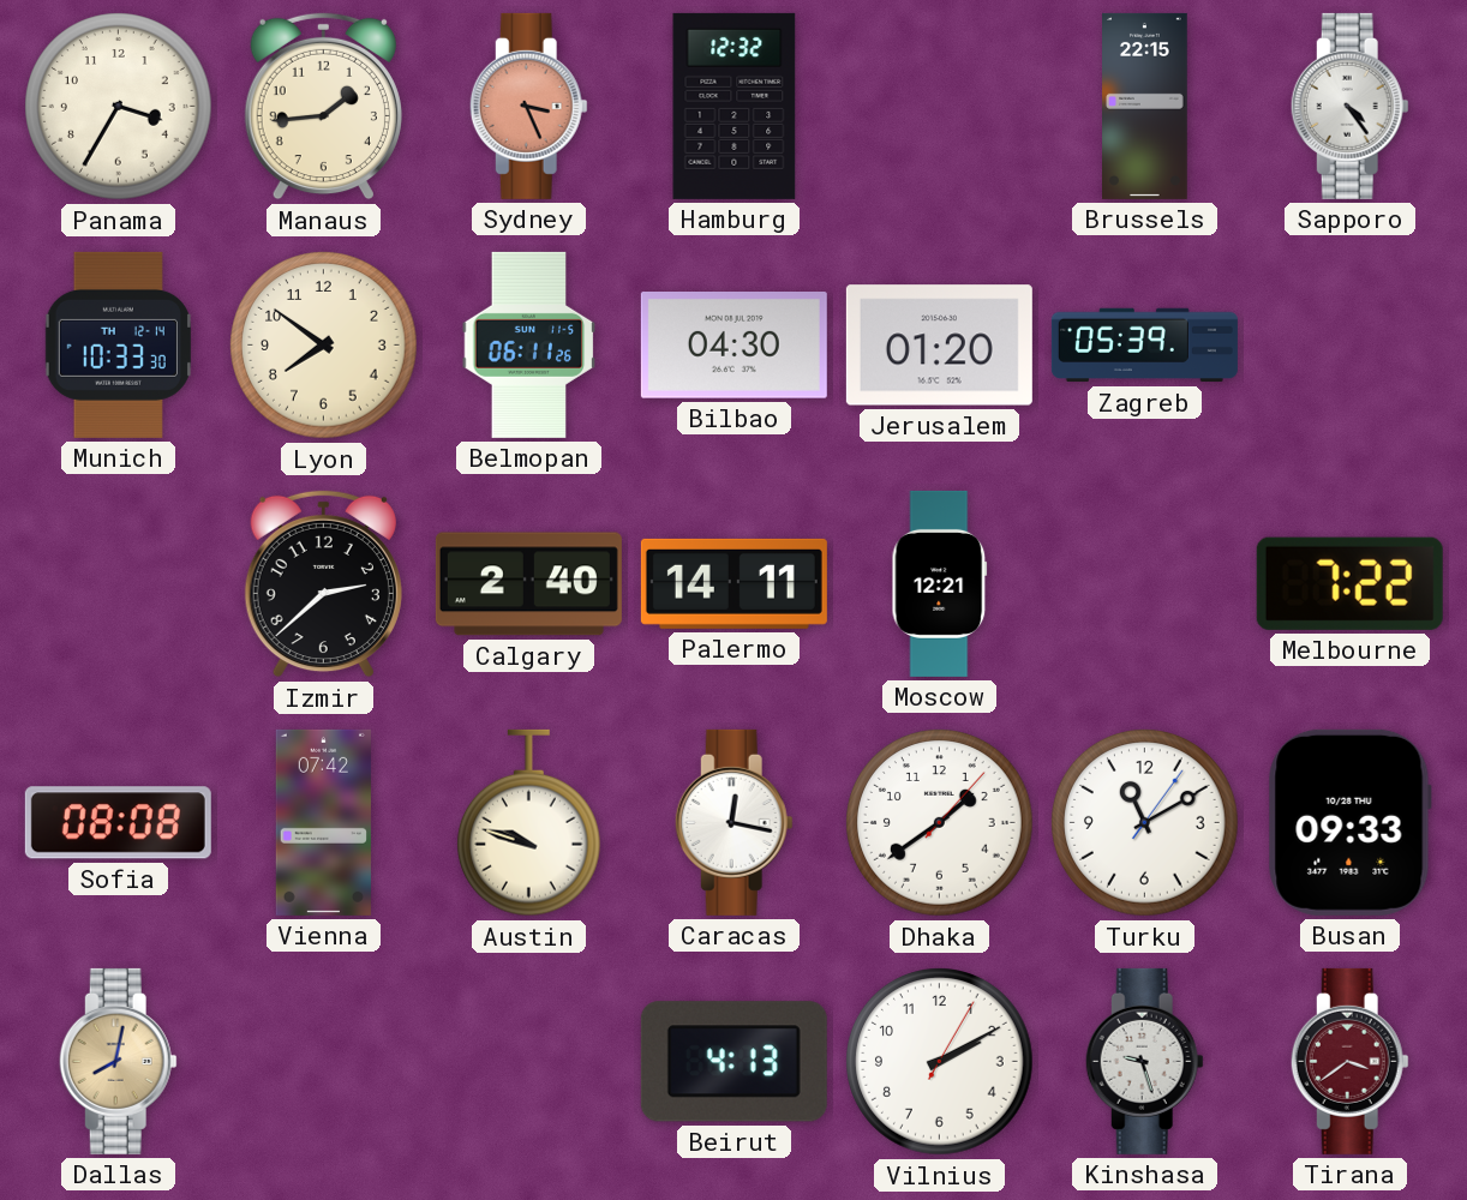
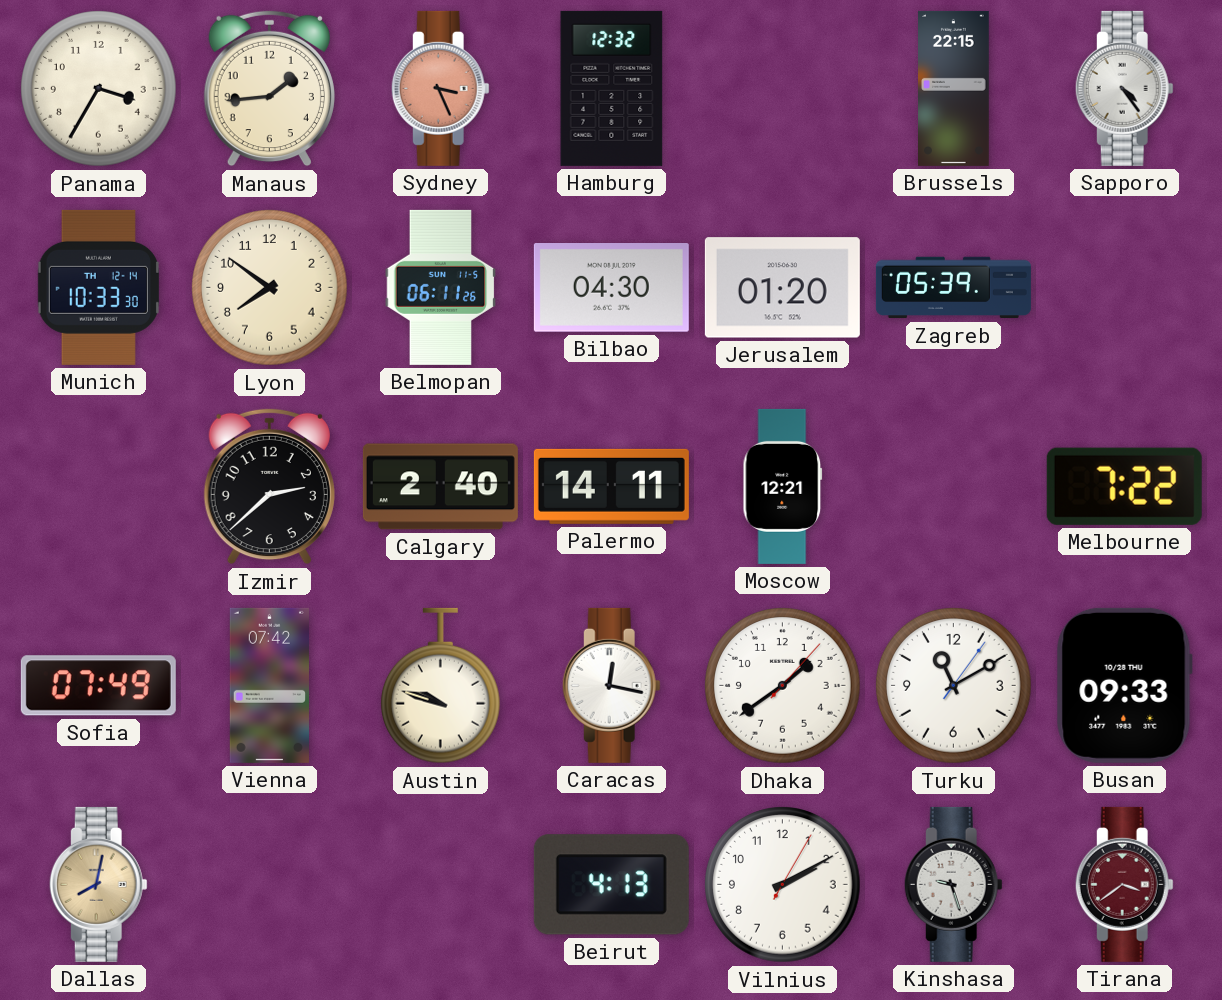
Sofia: 08:08 -> 07:49 (98, 686)
